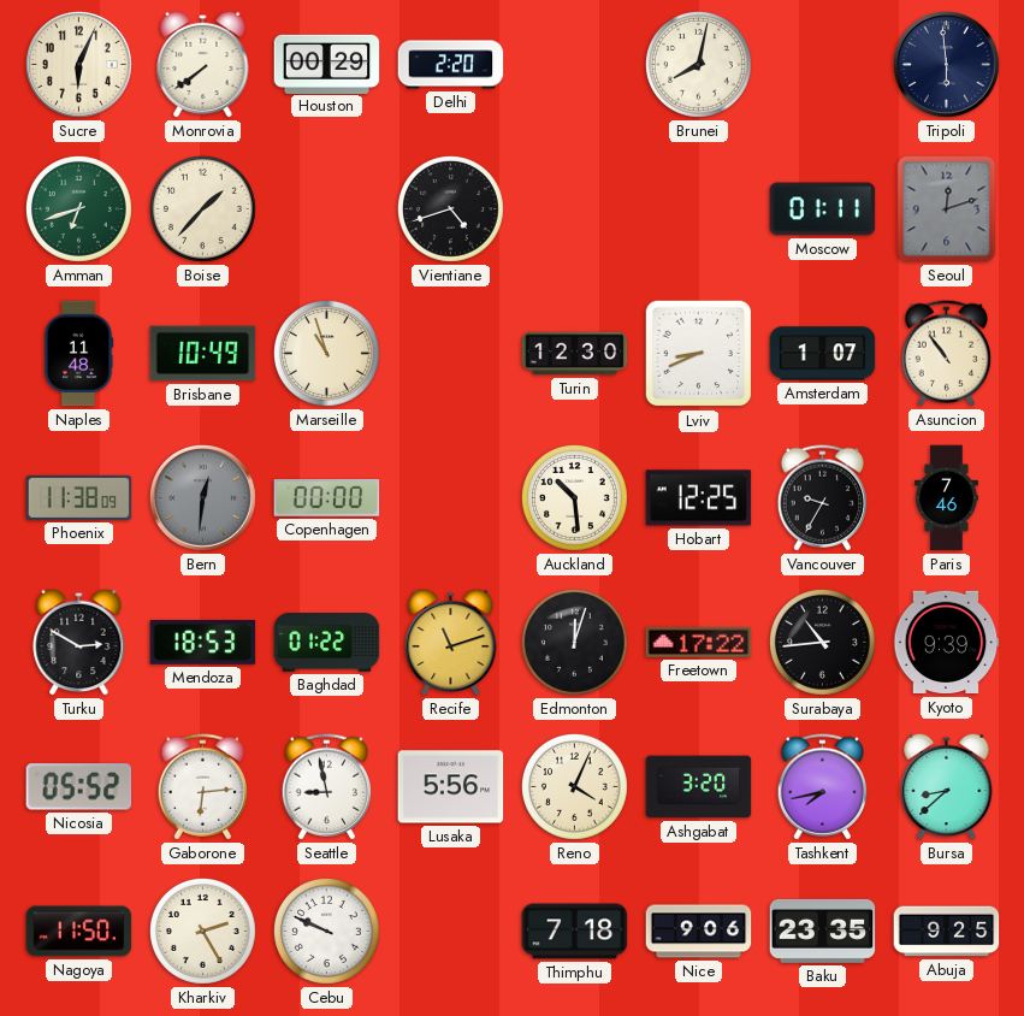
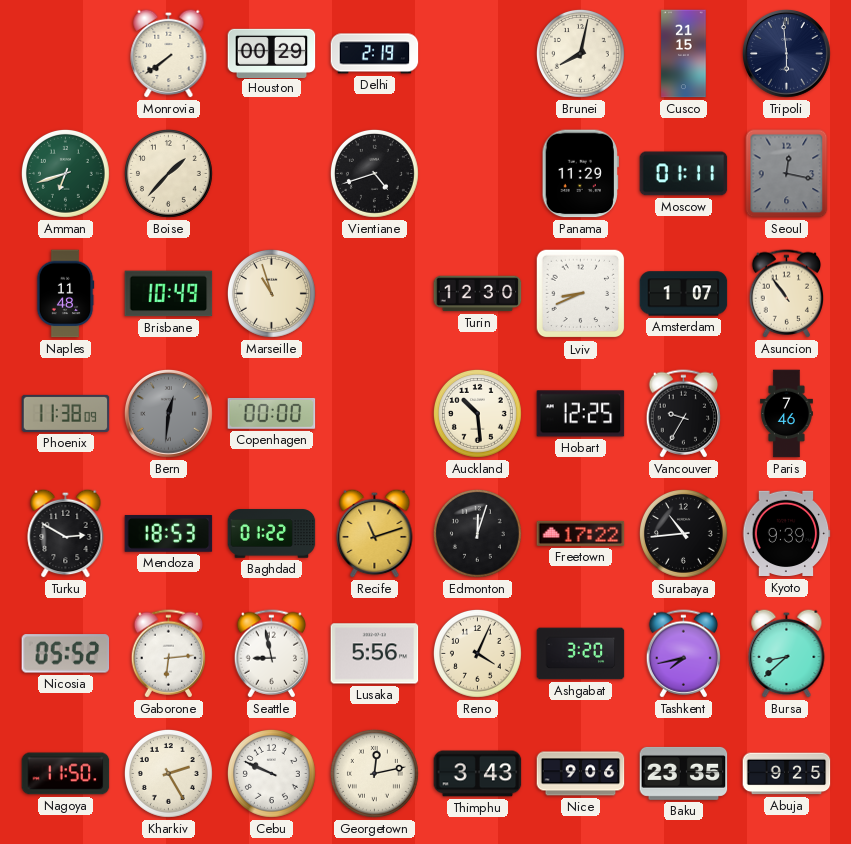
Sucre: 6:04 -> none (79, 65)
Delhi: 2:20 -> 2:19 (375, 54)
Cusco: none -> 21:15 (684, 54)
Panama: none -> 11:29 (580, 174)
Seoul: 12:12 -> 12:17 (787, 174)
Georgetown: none -> 12:13 (374, 773)
Thimphu: 7:18 -> 3:43 (478, 774)
